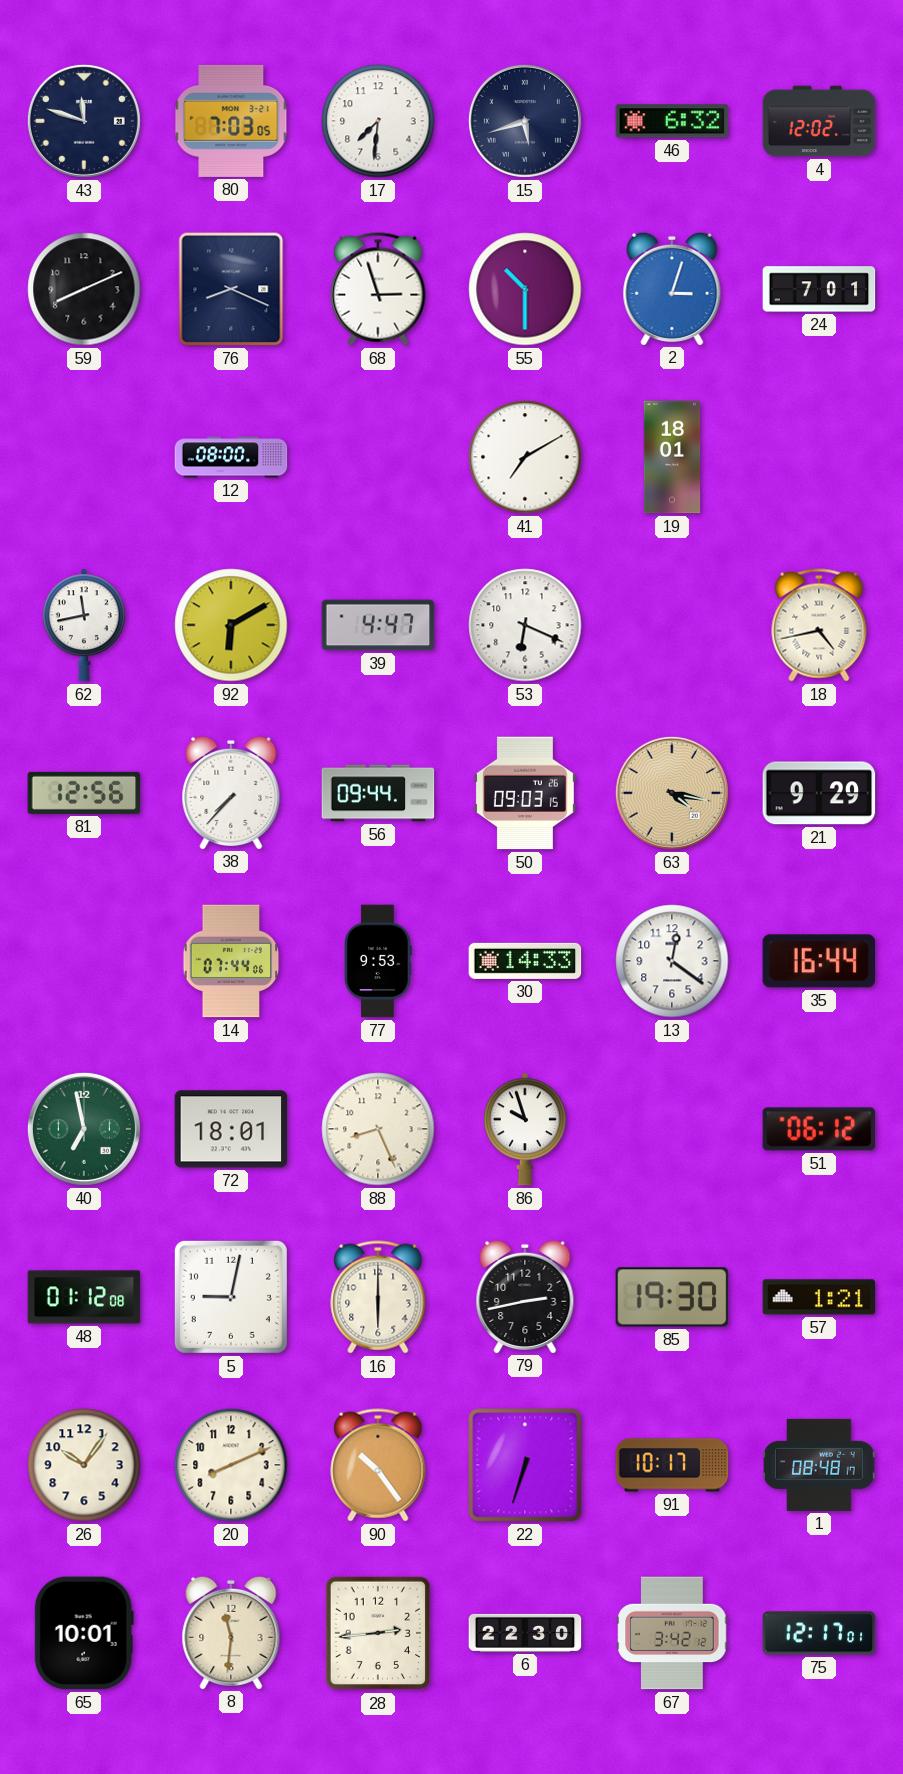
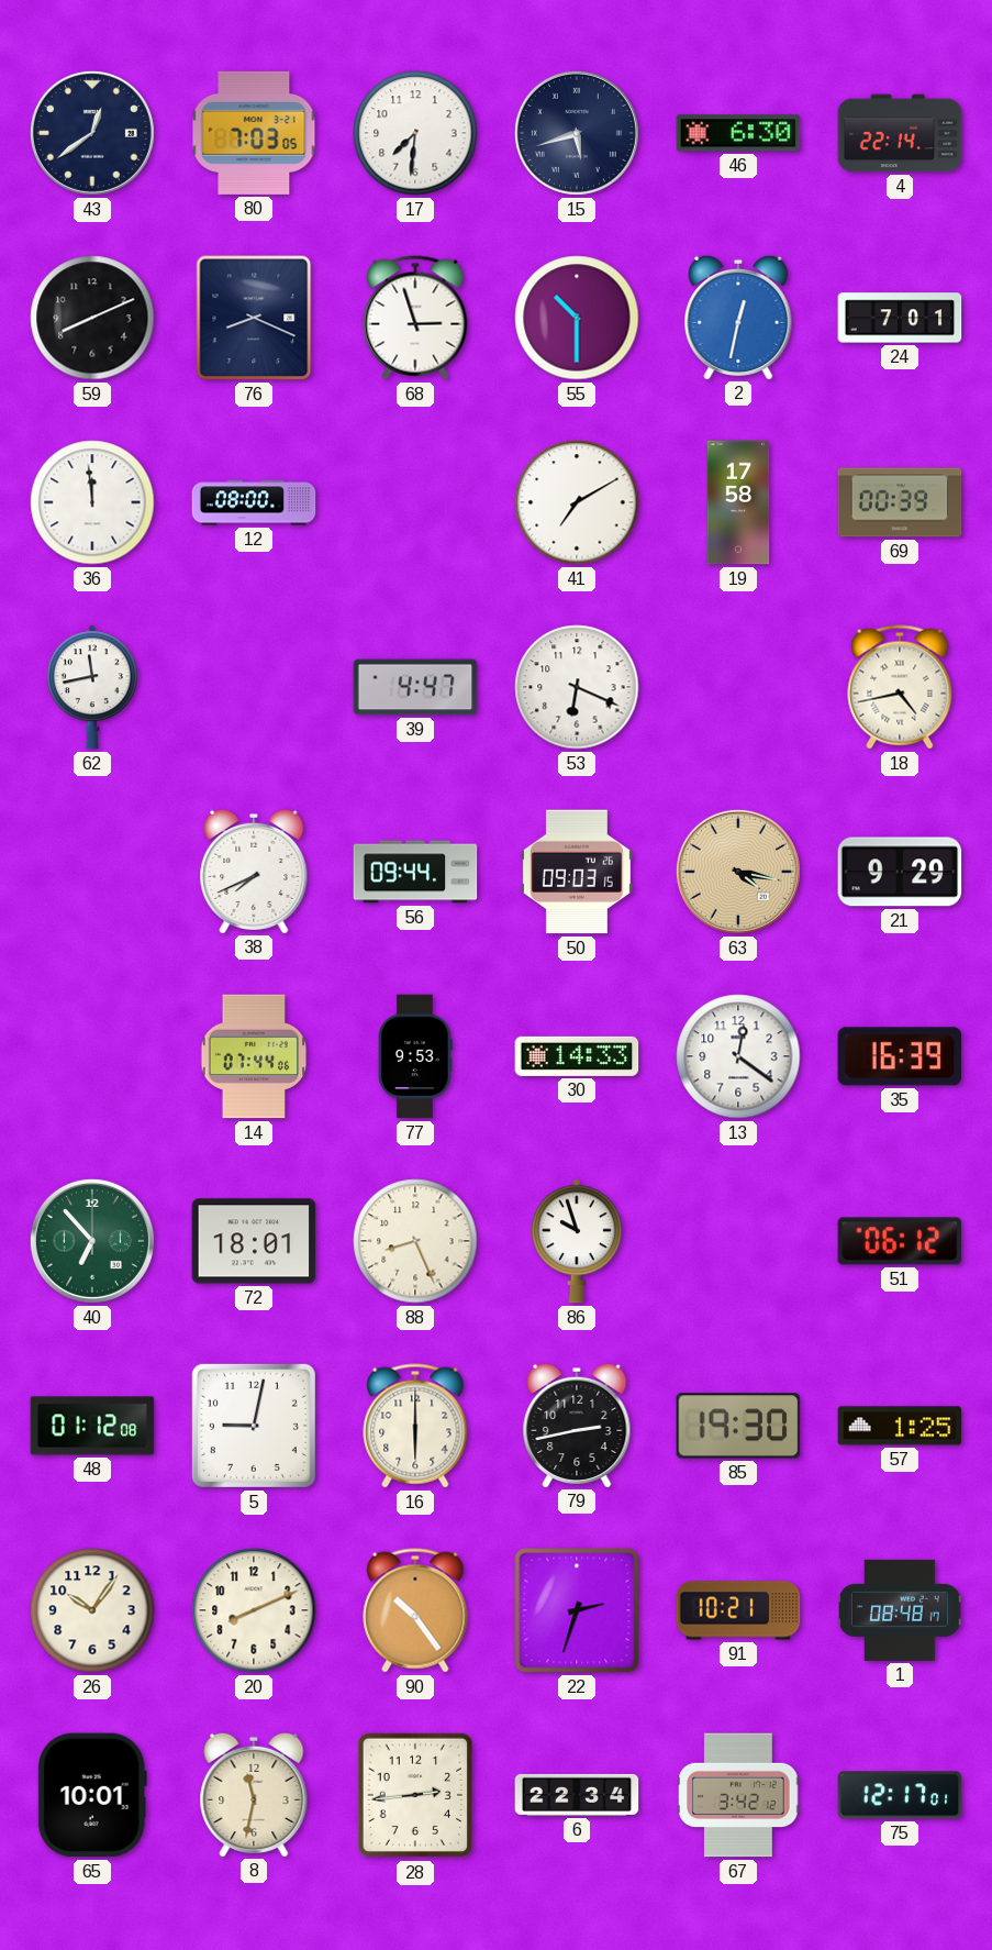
43: 11:48 -> 12:39 (92, 133)
46: 6:32 -> 6:30 (738, 133)
4: 12:02 -> 22:14 (900, 133)
2: 3:03 -> 12:32 (738, 317)
36: none -> 11:59 (92, 502)
19: 18:01 -> 17:58 (738, 502)
69: none -> 00:39 (900, 502)
92: 6:10 -> none (231, 625)
81: 12:56 -> none (84, 793)
38: 7:37 -> 7:41 (254, 871)
35: 16:44 -> 16:39 (900, 1056)
40: 6:58 -> 6:53 (92, 1241)
57: 1:21 -> 1:25 (900, 1426)
22: 6:33 -> 2:33 (577, 1610)
91: 10:17 -> 10:21 (738, 1610)
8: 11:31 -> 11:32 (254, 1794)
6: 22:30 -> 22:34 (577, 1795)
